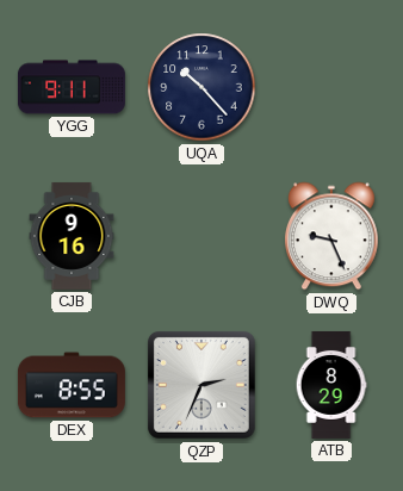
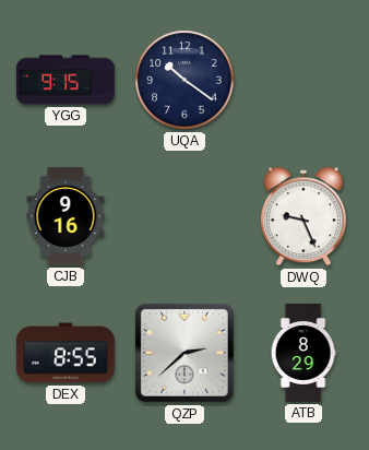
YGG: 9:11 -> 9:15 (66, 80)
UQA: 10:23 -> 10:21 (184, 80)
QZP: 2:34 -> 2:38 (184, 353)
